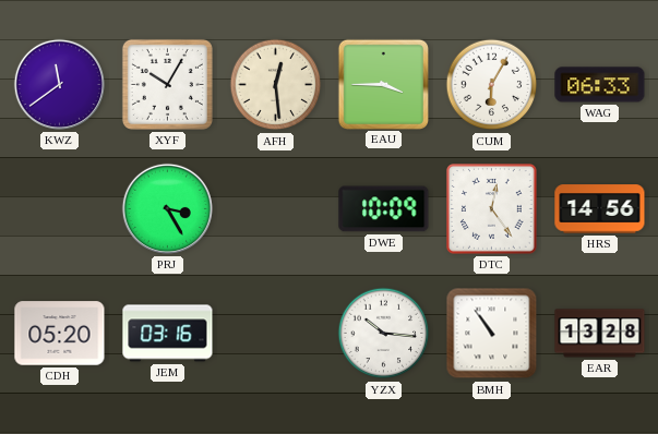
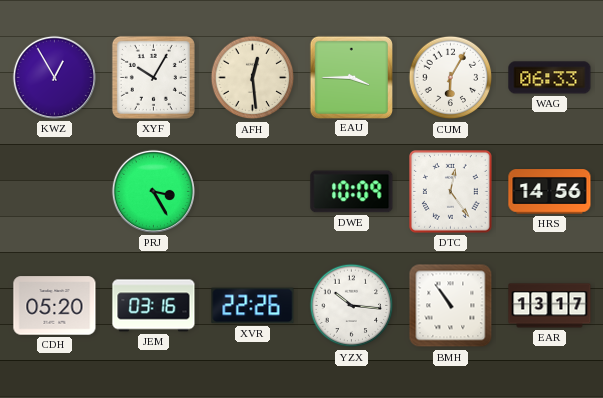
KWZ: 11:39 -> 12:55 (54, 77)
XVR: none -> 22:26 (253, 306)
EAR: 13:28 -> 13:17 (550, 306)
